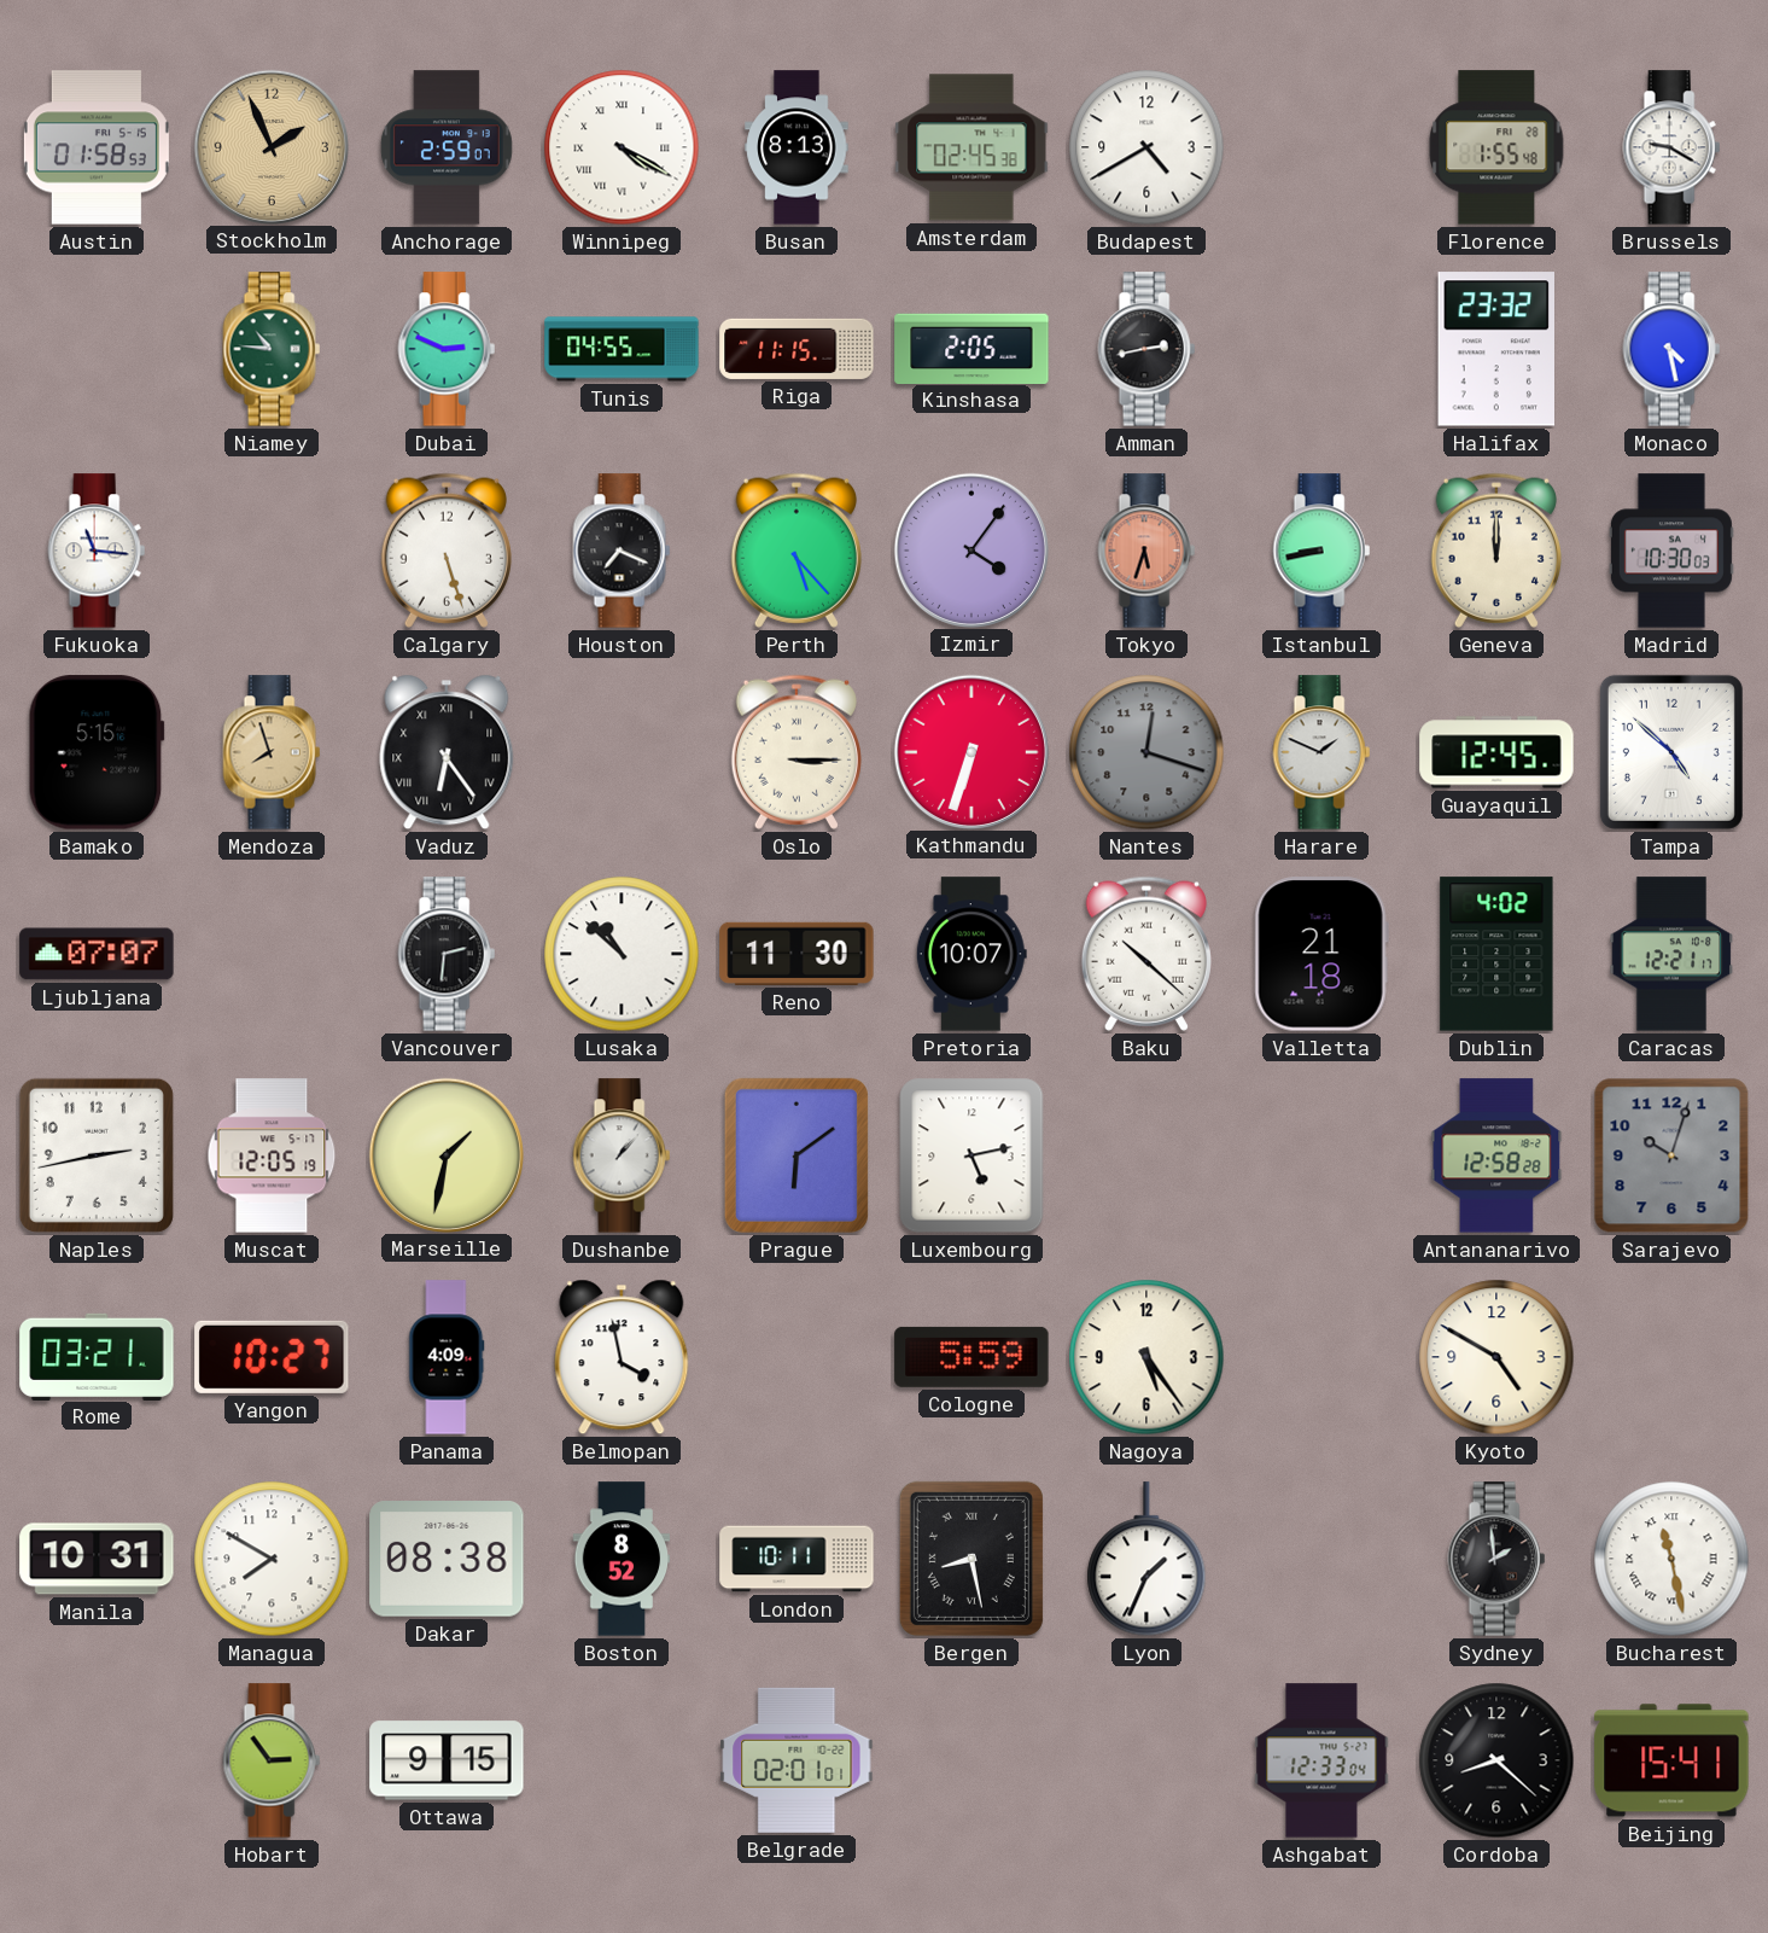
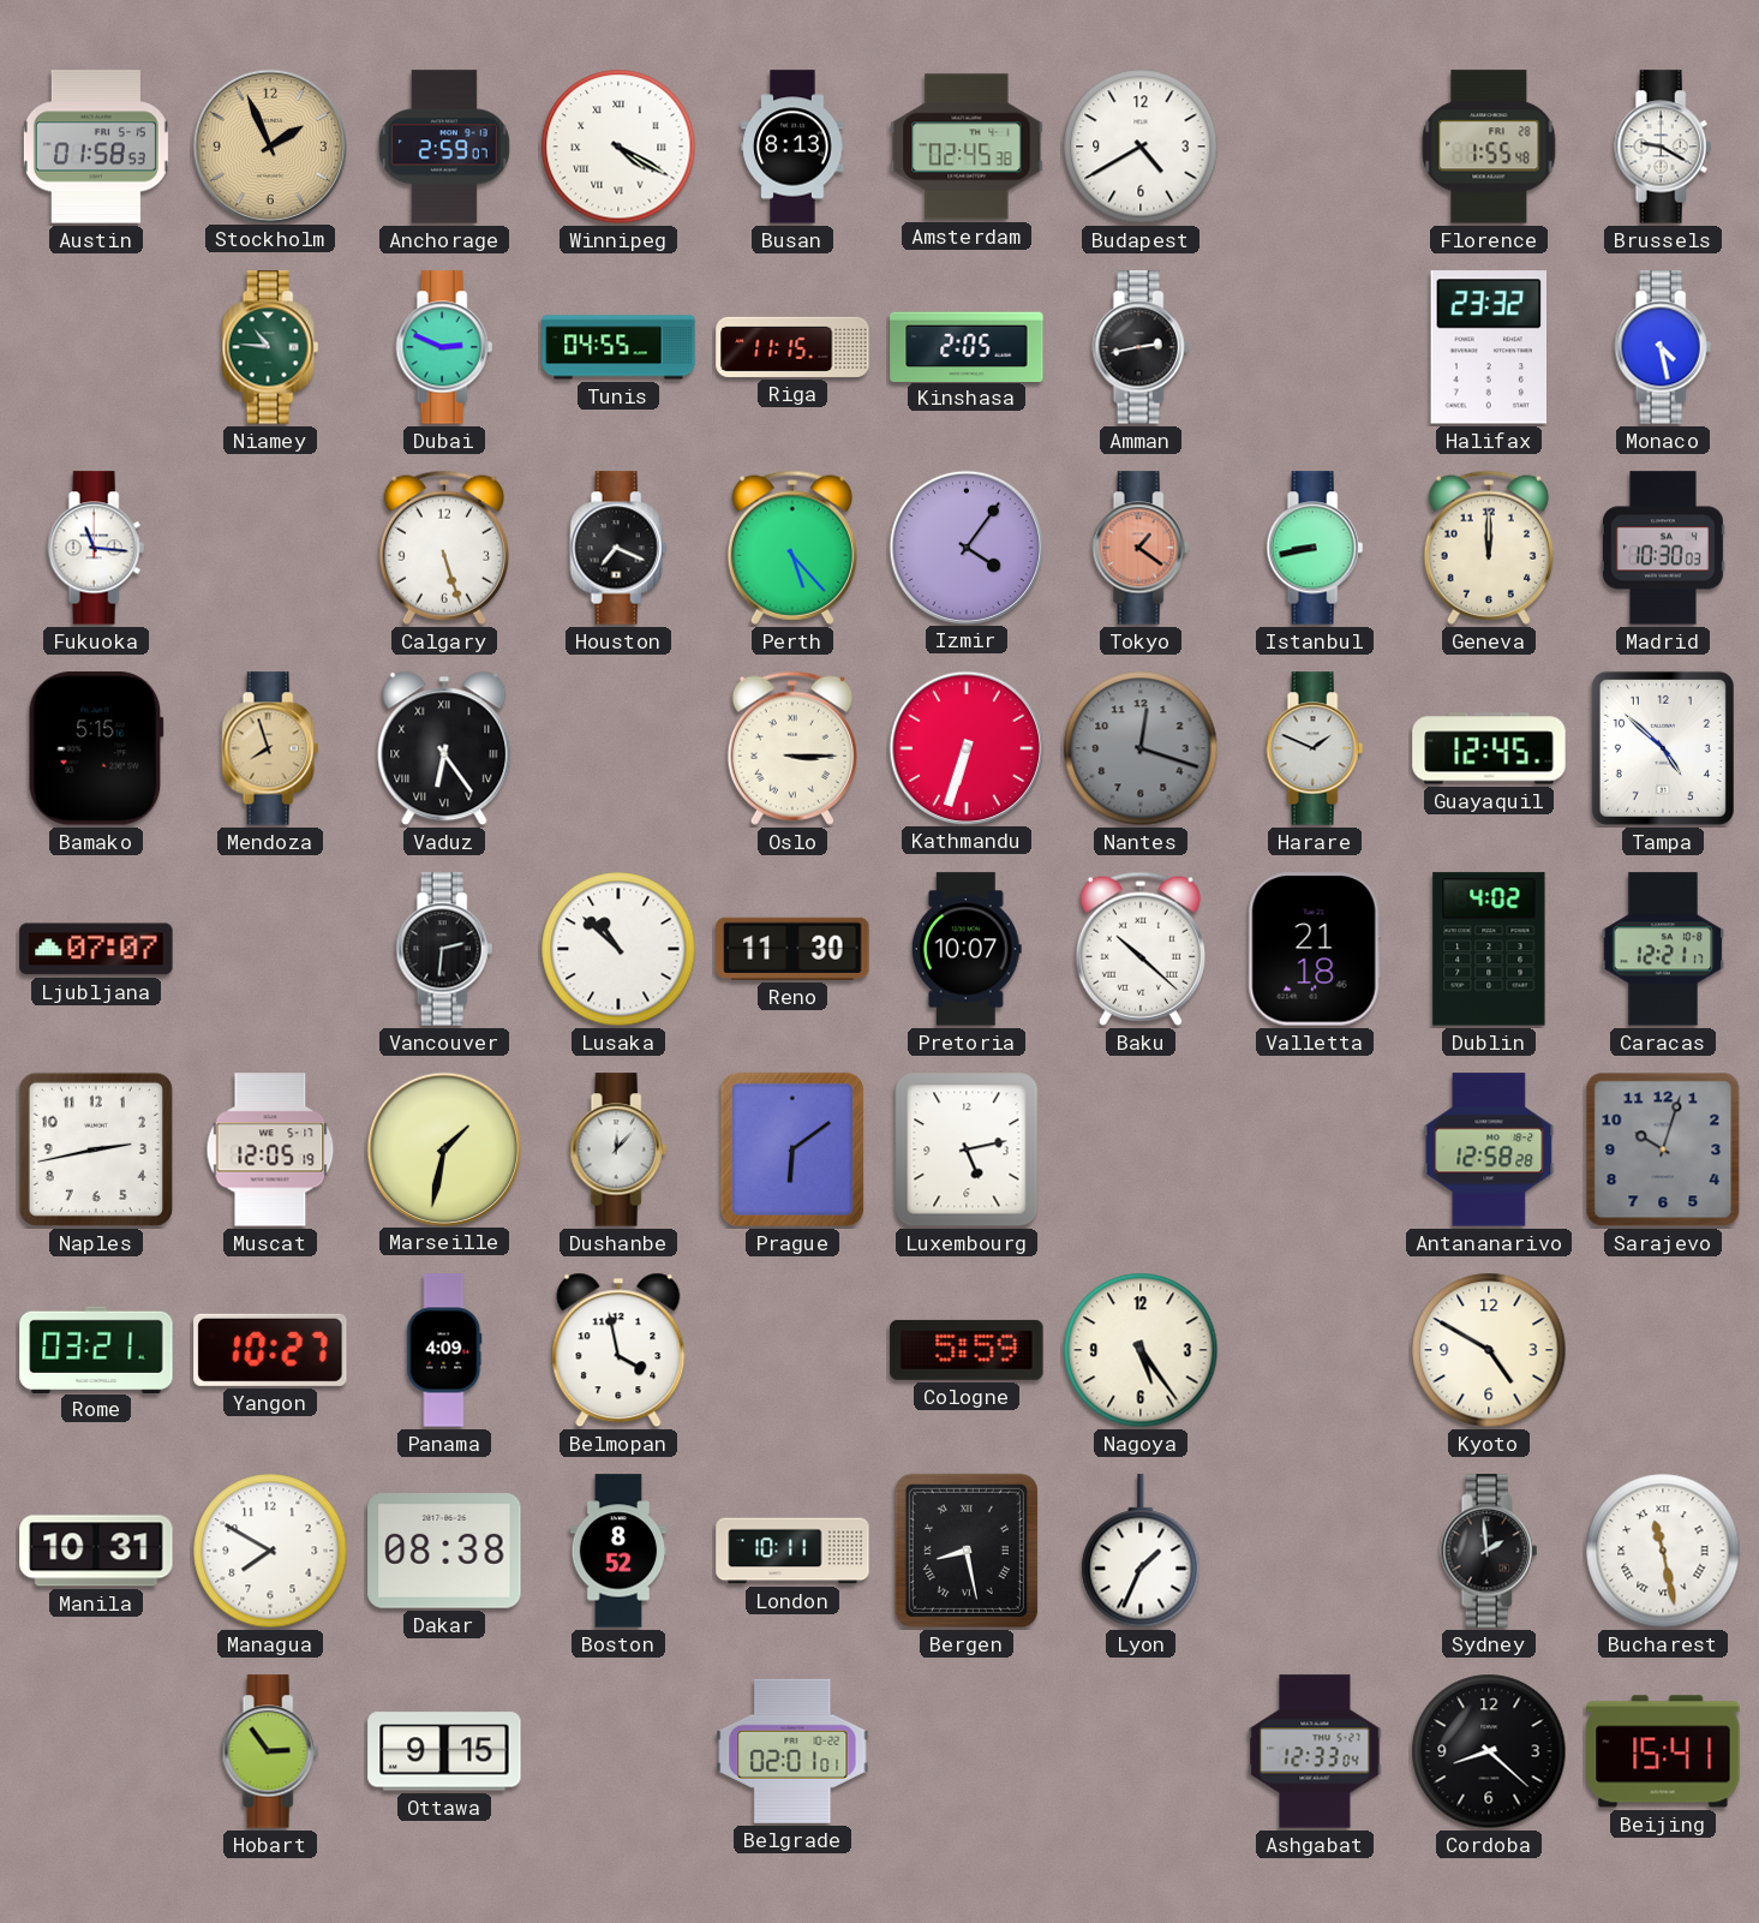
Tokyo: 5:33 -> 1:21 (1141, 548)
Dushanbe: 1:07 -> 12:07 (618, 1149)
